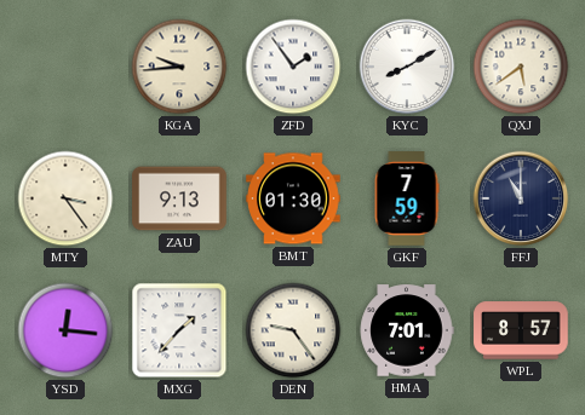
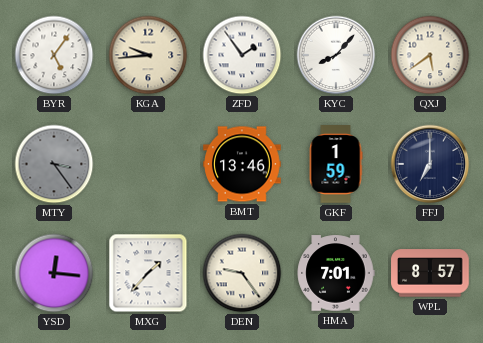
BYR: none -> 5:06 (54, 55)
KYC: 8:10 -> 8:07 (336, 55)
MTY dial: cream -> grey (54, 164)
ZAU: 9:13 -> none (179, 198)
BMT: 01:30 -> 13:46 (242, 164)
GKF: 7:59 -> 1:59 (336, 164)
FFJ: 11:00 -> 7:00 (430, 164)
